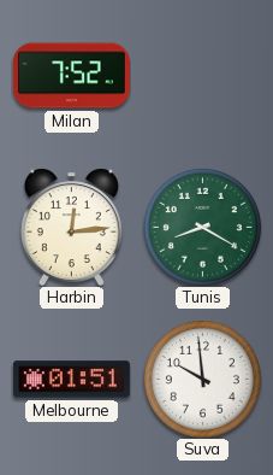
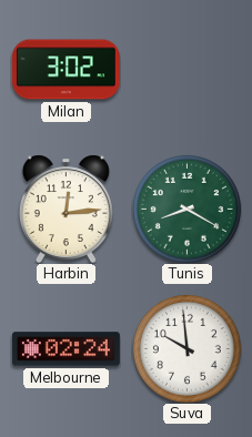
Milan: 7:52 -> 3:02 (65, 70)
Melbourne: 01:51 -> 02:24 (65, 349)
